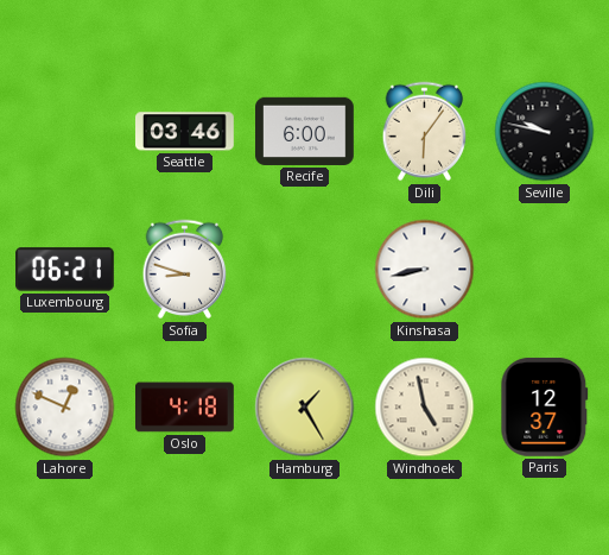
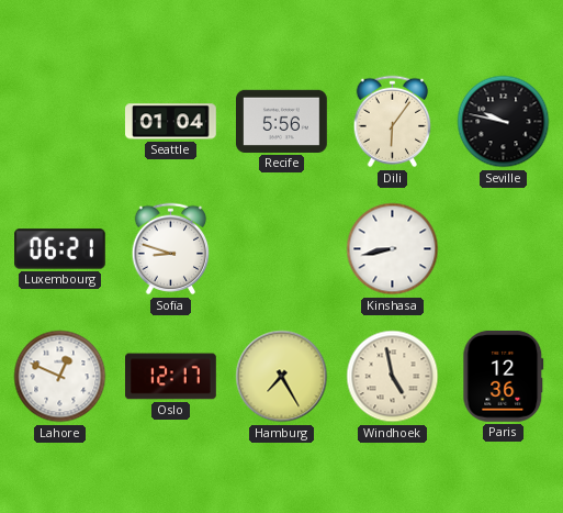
Seattle: 03:46 -> 01:04 (171, 122)
Recife: 6:00 -> 5:56 (282, 121)
Oslo: 4:18 -> 12:17 (171, 377)
Hamburg: 1:25 -> 7:25 (282, 377)
Paris: 12:37 -> 12:36 (504, 376)
